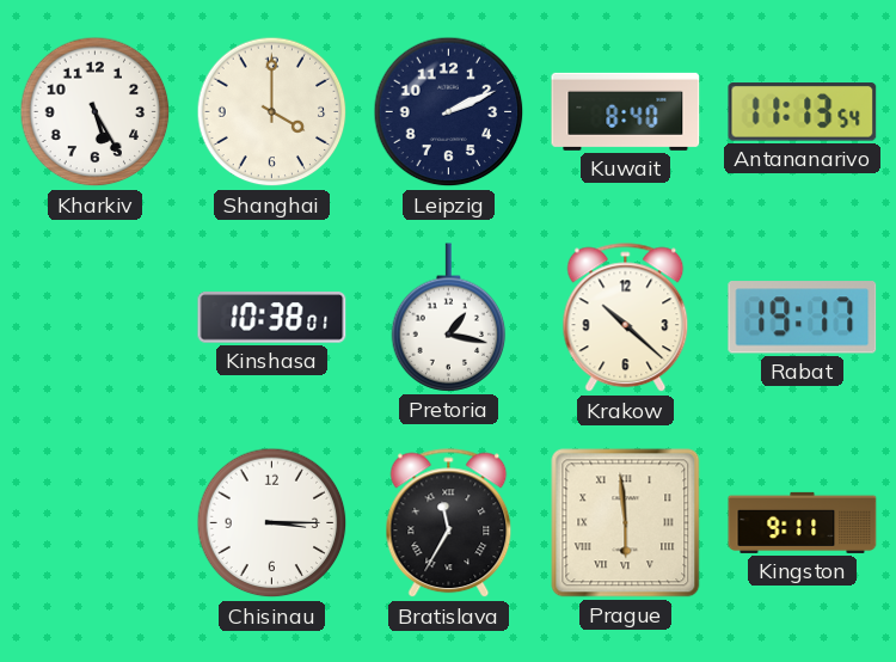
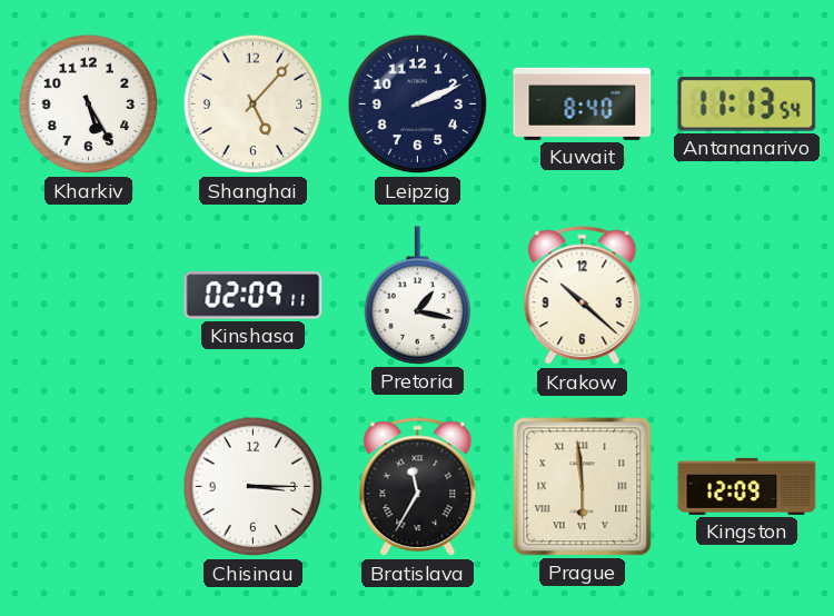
Shanghai: 4:00 -> 5:07 (254, 105)
Kinshasa: 10:38 -> 02:09 (254, 296)
Rabat: 19:17 -> none (803, 318)
Kingston: 9:11 -> 12:09 (747, 486)
